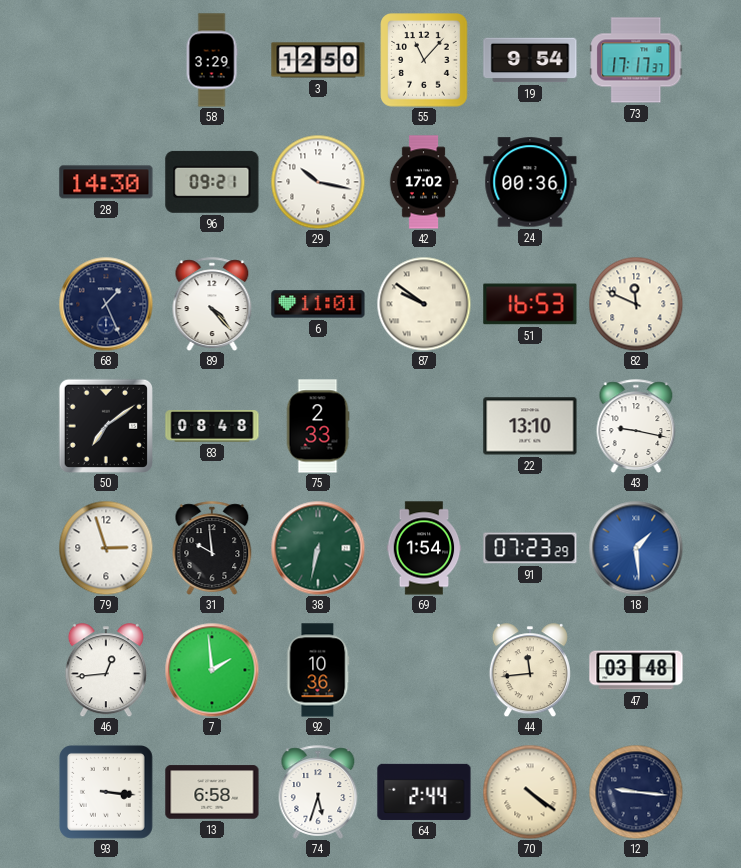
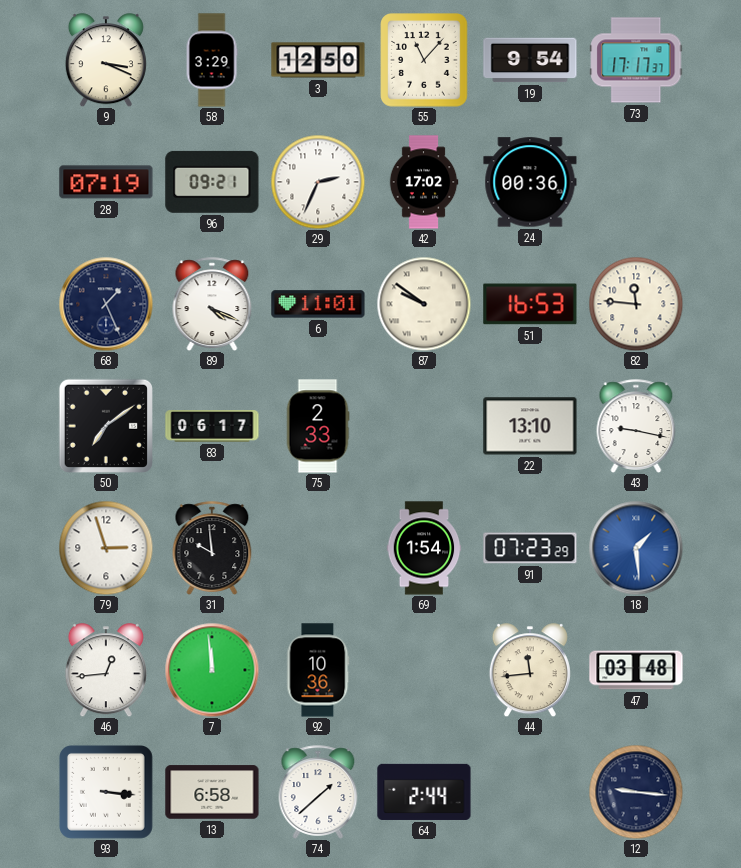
9: none -> 3:19 (106, 60)
28: 14:30 -> 07:19 (106, 182)
29: 10:17 -> 2:34 (318, 182)
89: 4:23 -> 4:19 (212, 304)
82: 11:49 -> 11:46 (636, 304)
83: 08:48 -> 06:17 (212, 426)
38: 6:32 -> none (318, 548)
7: 1:59 -> 11:59 (212, 670)
74: 5:33 -> 1:38 (318, 792)
70: 4:21 -> none (530, 792)
